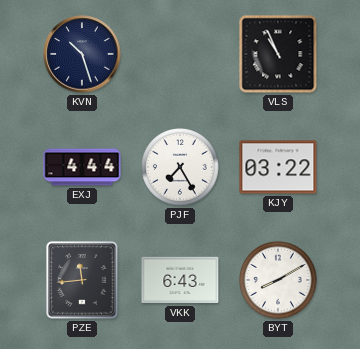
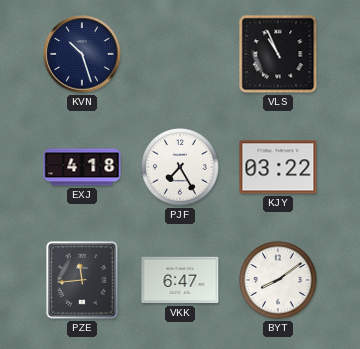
EXJ: 4:44 -> 4:18 (82, 167)
VKK: 6:43 -> 6:47 (180, 280)
BYT: 8:10 -> 8:09 (279, 281)
